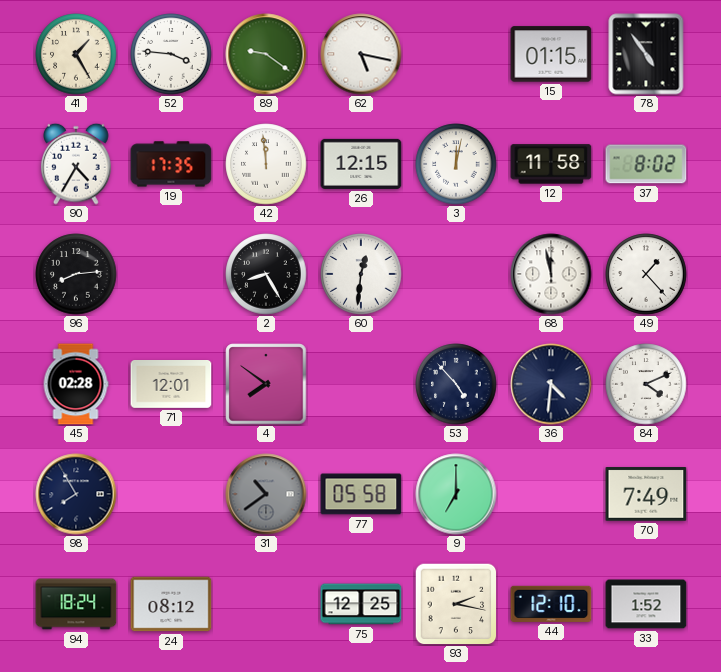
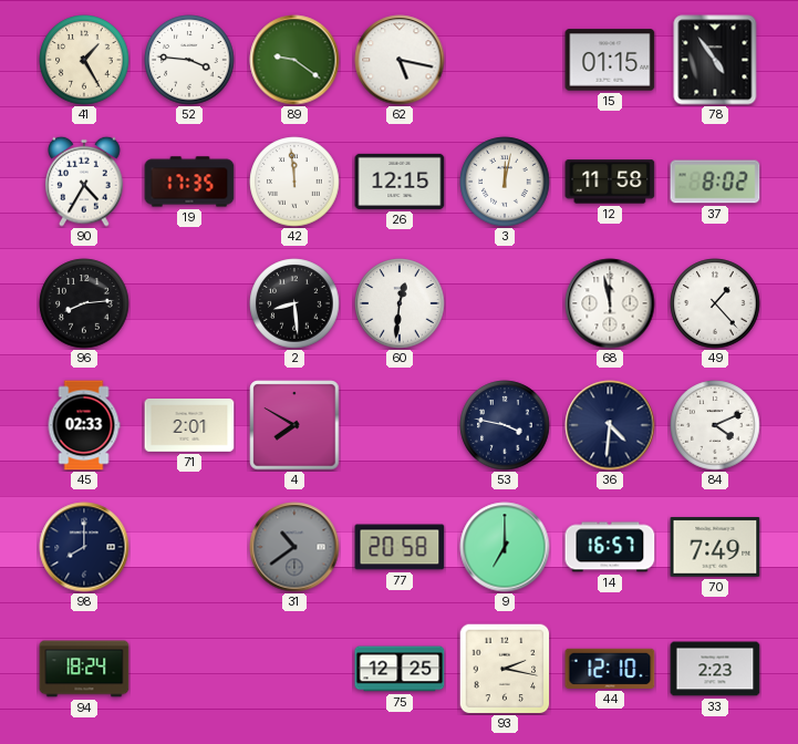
2: 8:25 -> 8:29 (294, 303)
45: 02:28 -> 02:33 (84, 425)
71: 12:01 -> 2:01 (189, 426)
4: 7:51 -> 7:50 (294, 425)
53: 4:53 -> 3:47 (505, 425)
98: 7:55 -> 8:00 (84, 547)
77: 05:58 -> 20:58 (400, 547)
14: none -> 16:57 (610, 547)
24: 08:12 -> none (171, 604)
33: 1:52 -> 2:23 (715, 669)
